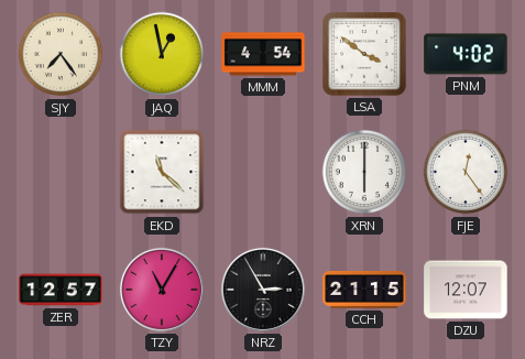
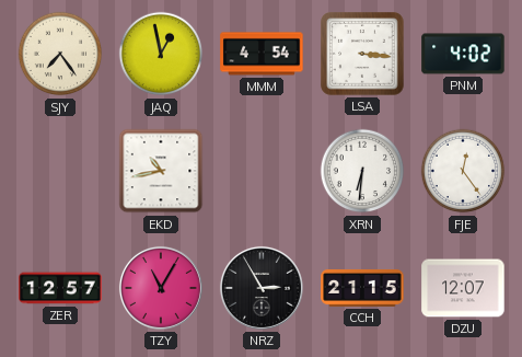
LSA: 3:51 -> 3:16 (362, 54)
EKD: 11:22 -> 10:43 (161, 171)
XRN: 6:00 -> 6:31 (362, 171)
